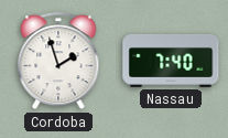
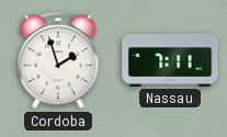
Nassau: 7:40 -> 7:11 (170, 60)
